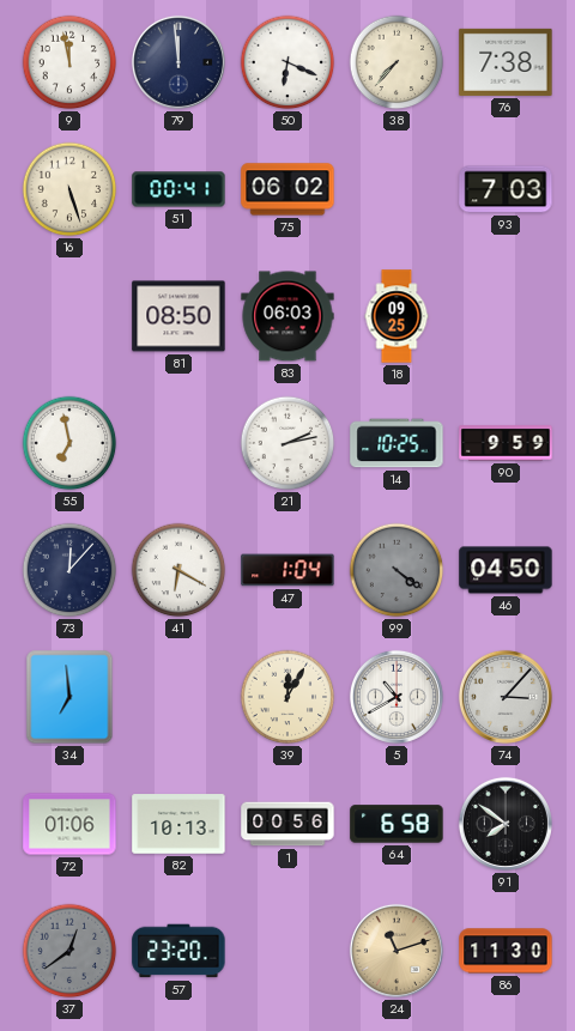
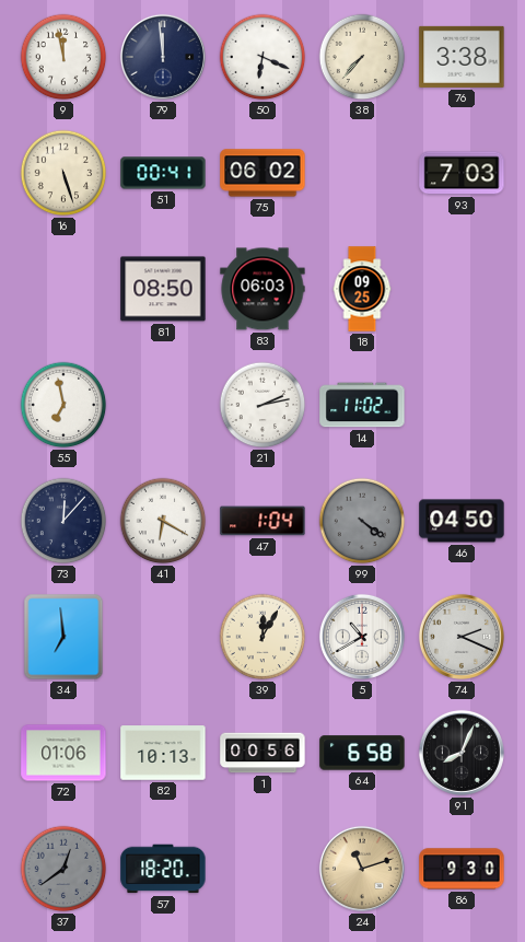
76: 7:38 -> 3:38 (462, 57)
14: 10:25 -> 11:02 (362, 405)
90: 9:59 -> none (506, 443)
74: 3:07 -> 2:19 (462, 637)
91: 7:51 -> 8:04 (462, 753)
57: 23:20 -> 18:20 (163, 869)
86: 11:30 -> 9:30 (462, 869)
